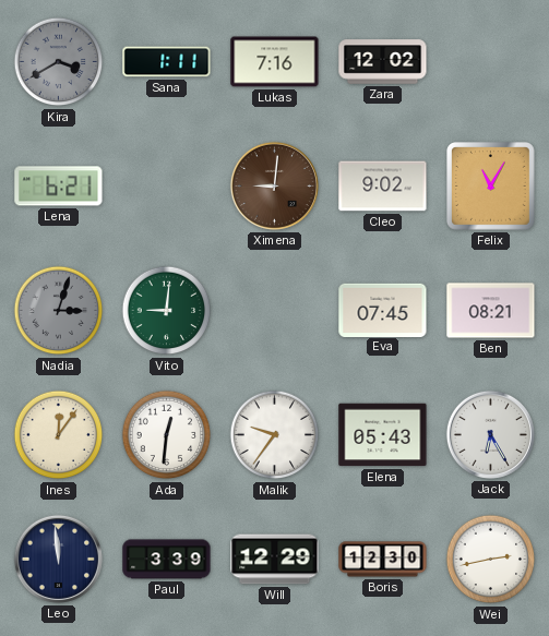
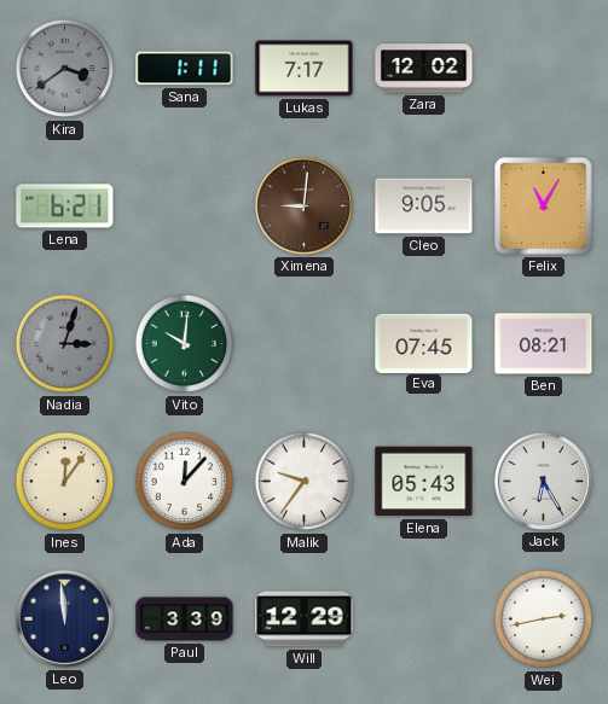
Kira: 3:40 -> 3:39 (65, 69)
Lukas: 7:16 -> 7:17 (305, 69)
Cleo: 9:02 -> 9:05 (424, 206)
Vito: 9:01 -> 10:01 (185, 344)
Ada: 12:31 -> 12:07 (185, 482)
Boris: 12:30 -> none (383, 560)
